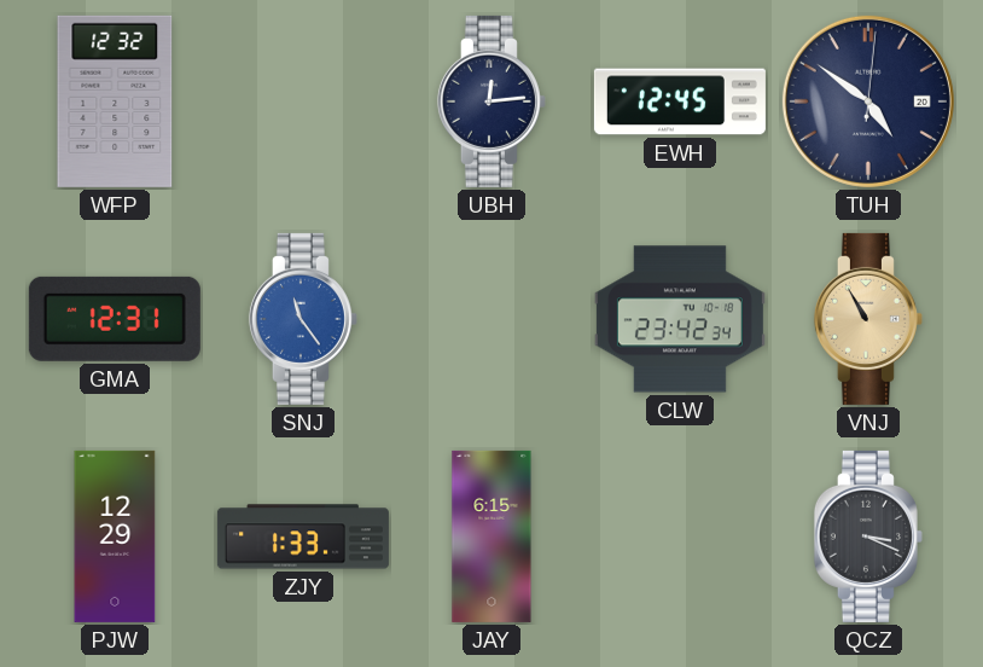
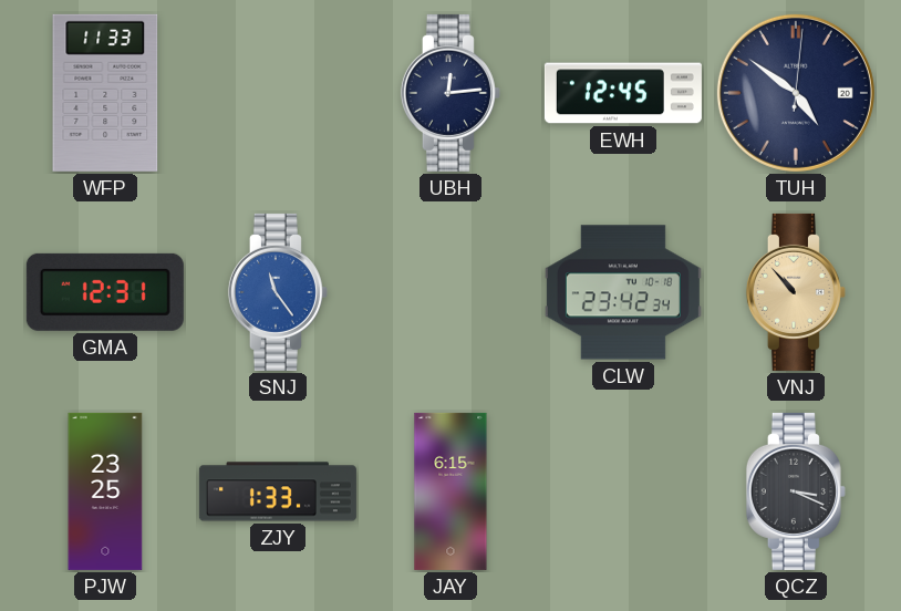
WFP: 12:32 -> 11:33 (105, 93)
VNJ: 10:55 -> 10:53 (796, 292)
PJW: 12:29 -> 23:25 (105, 491)
